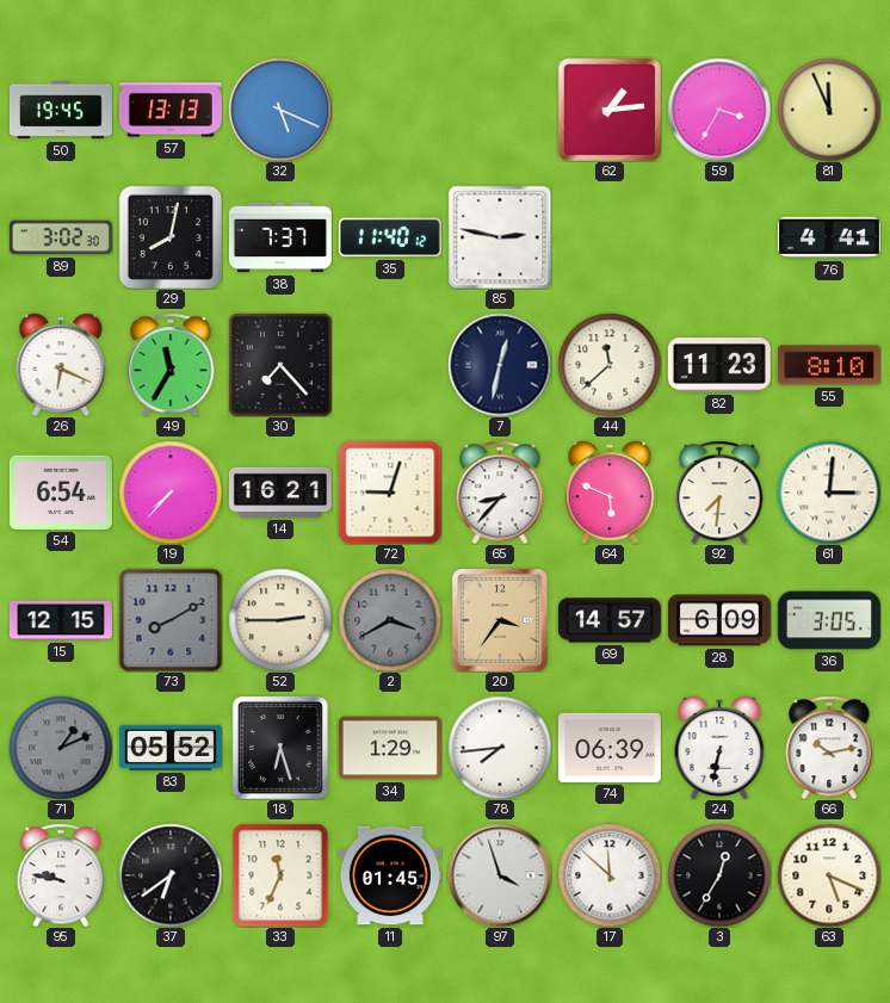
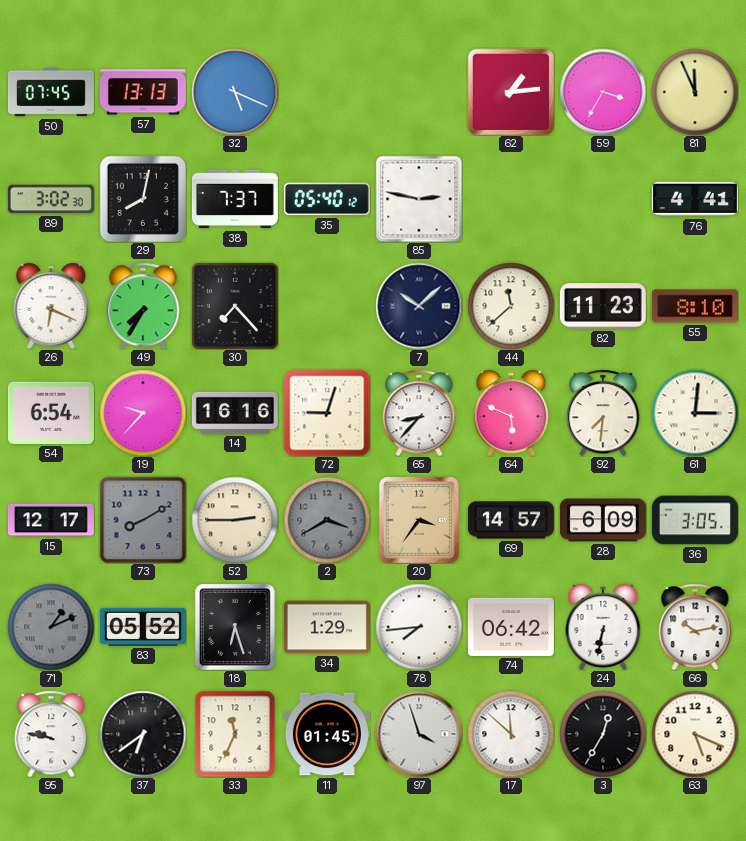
50: 19:45 -> 07:45 (51, 92)
35: 11:40 -> 05:40 (327, 199)
49: 11:35 -> 7:35 (143, 306)
7: 12:32 -> 10:08 (419, 306)
19: 7:37 -> 9:37 (143, 413)
14: 16:21 -> 16:16 (235, 413)
15: 12:15 -> 12:17 (51, 520)
74: 06:39 -> 06:42 (511, 627)
